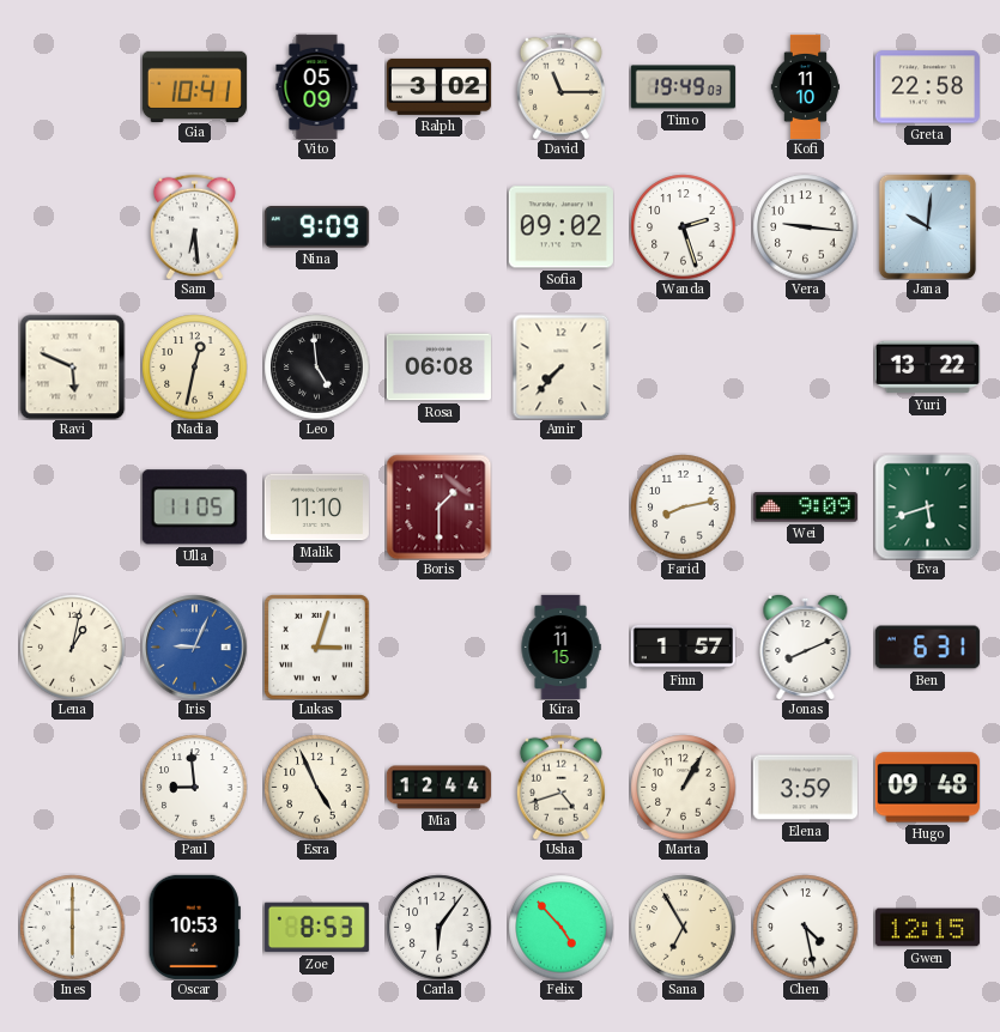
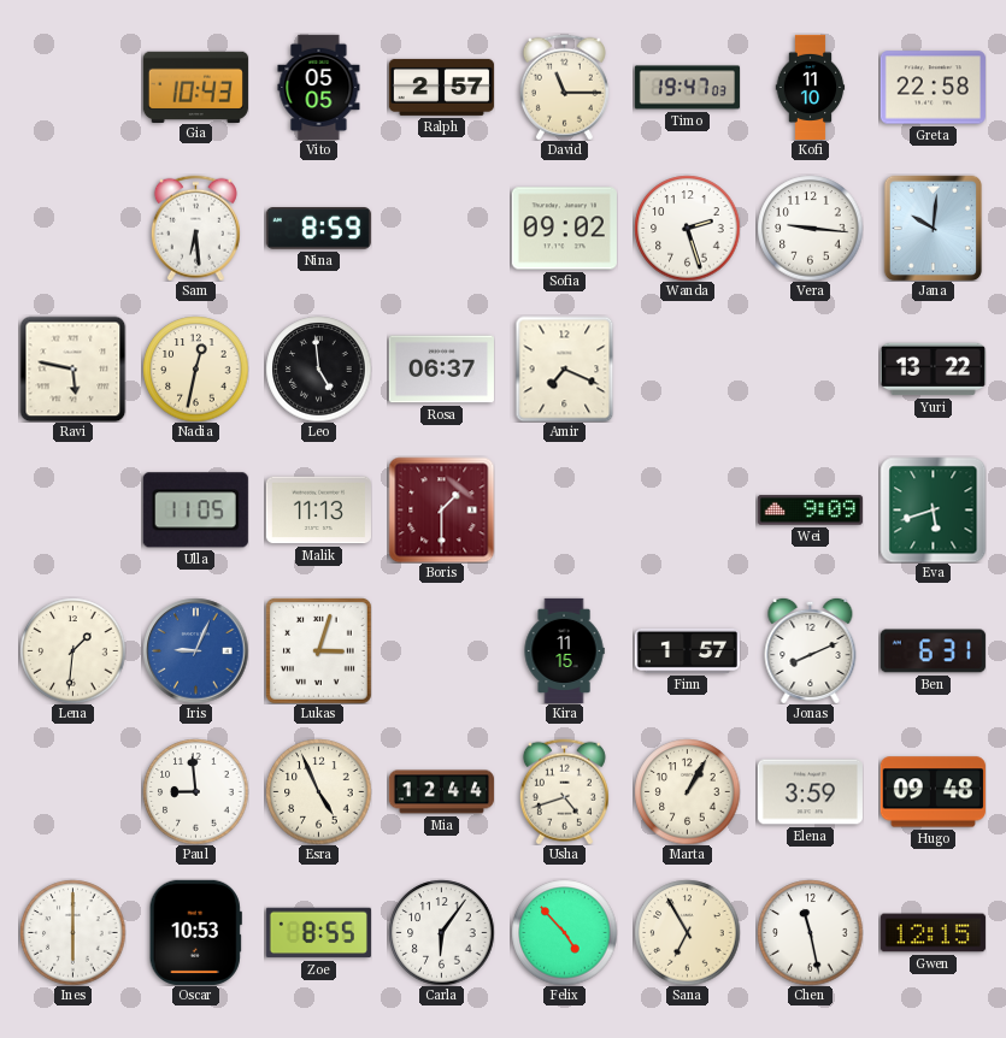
Gia: 10:41 -> 10:43 (195, 87)
Vito: 05:09 -> 05:05 (319, 87)
Ralph: 3:02 -> 2:57 (441, 87)
Timo: 19:49 -> 19:47 (687, 88)
Nina: 9:09 -> 8:59 (318, 229)
Ravi: 5:49 -> 5:47 (72, 368)
Rosa: 06:08 -> 06:37 (441, 370)
Amir: 7:37 -> 7:19 (565, 368)
Malik: 11:10 -> 11:13 (318, 511)
Farid: 8:13 -> none (683, 506)
Lena: 1:02 -> 1:31 (72, 650)
Zoe: 8:53 -> 8:55 (318, 933)
Chen: 4:28 -> 11:28 (810, 932)
